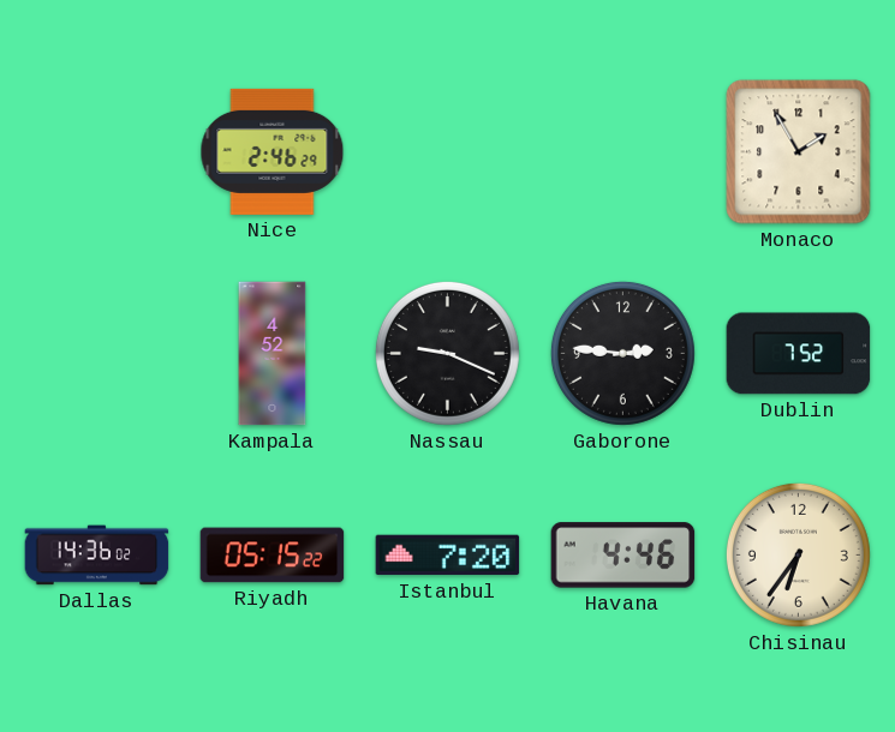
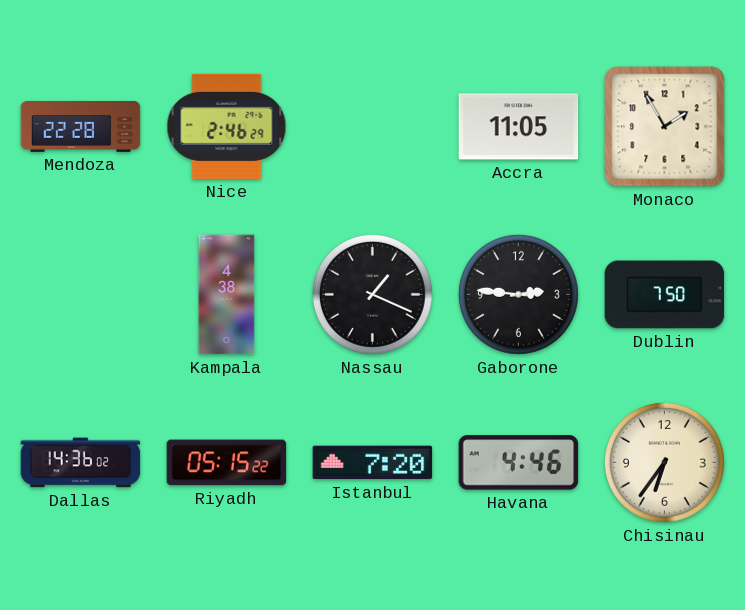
Mendoza: none -> 22:28 (81, 127)
Accra: none -> 11:05 (519, 127)
Kampala: 4:52 -> 4:38 (227, 295)
Nassau: 9:19 -> 1:19 (372, 294)
Dublin: 7:52 -> 7:50 (665, 295)
